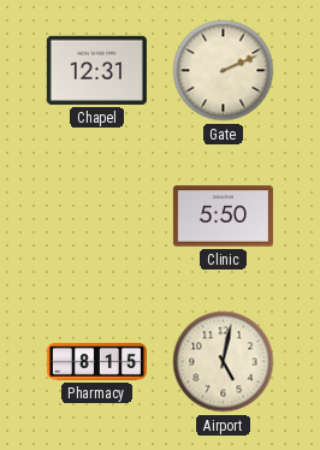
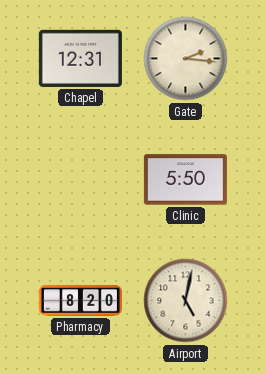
Gate: 2:11 -> 2:16 (186, 59)
Pharmacy: 8:15 -> 8:20 (80, 300)
